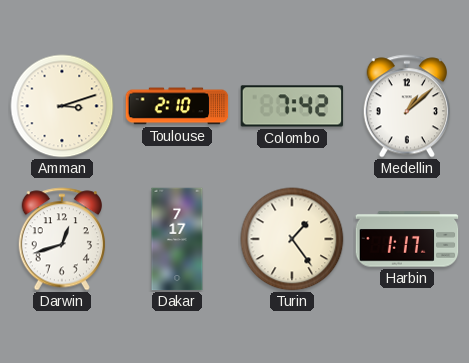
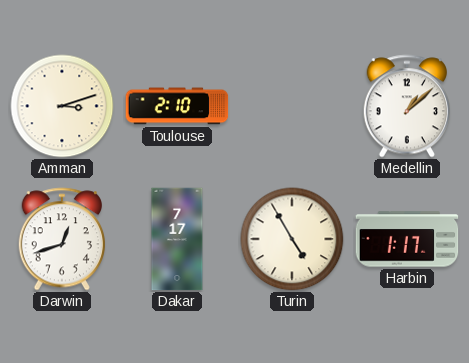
Colombo: 7:42 -> none (292, 106)
Turin: 1:24 -> 4:55 (292, 239)
